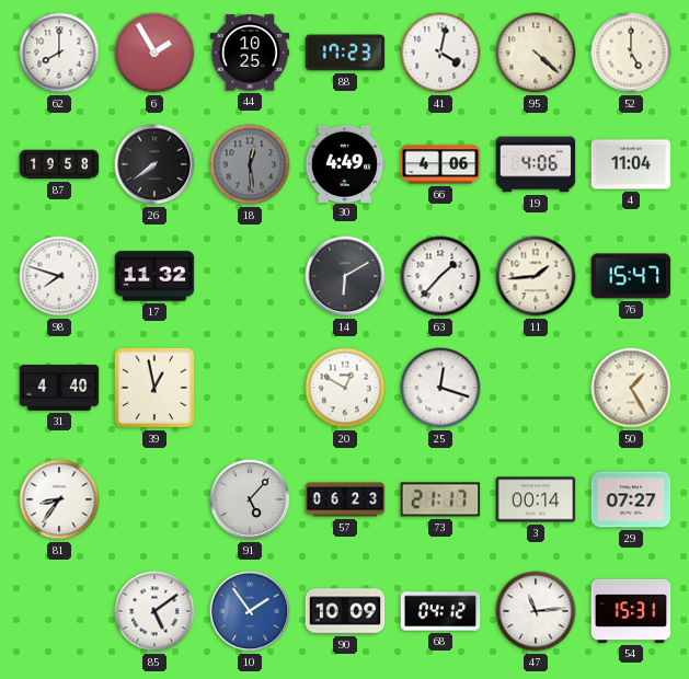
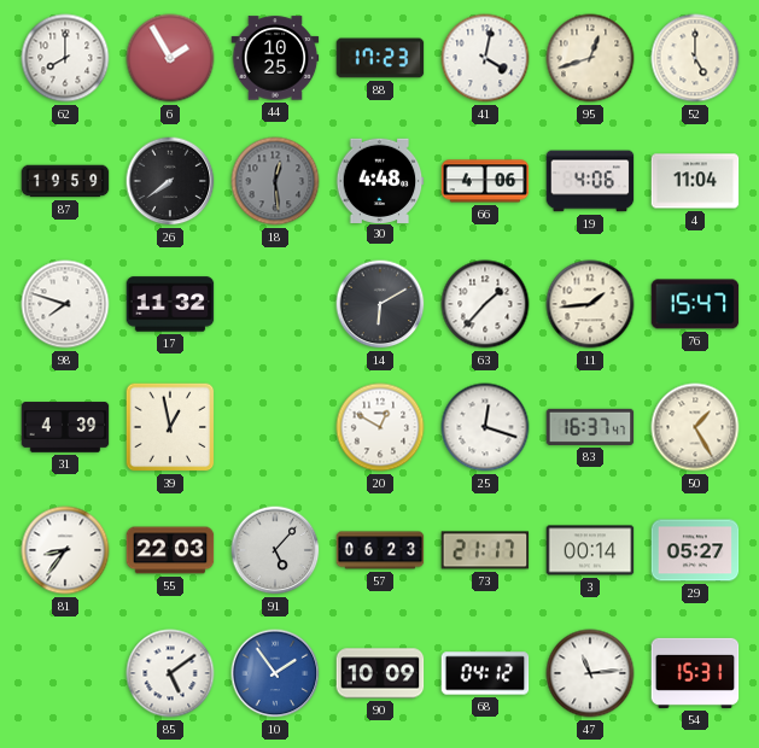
95: 4:22 -> 12:42 (590, 58)
87: 19:58 -> 19:59 (65, 181)
30: 4:49 -> 4:48 (380, 180)
31: 4:40 -> 4:39 (65, 427)
83: none -> 16:37 (590, 427)
55: none -> 22:03 (170, 550)
29: 07:27 -> 05:27 (695, 550)
